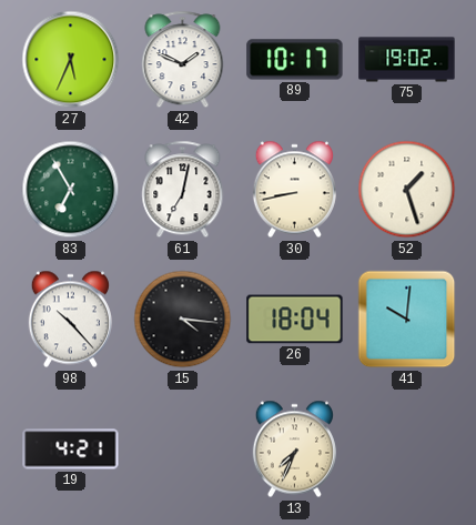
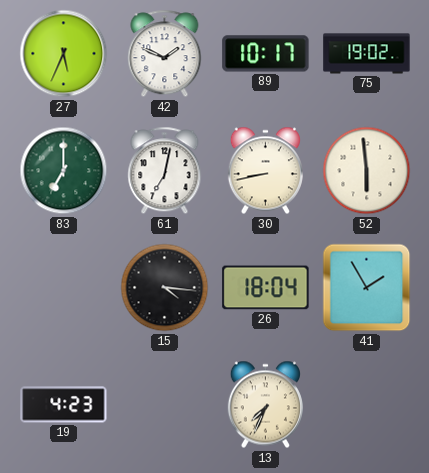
83: 6:55 -> 7:00 (64, 171)
52: 1:27 -> 5:59 (367, 171)
98: 10:23 -> none (70, 320)
41: 10:01 -> 1:55 (367, 288)
19: 4:21 -> 4:23 (64, 405)
